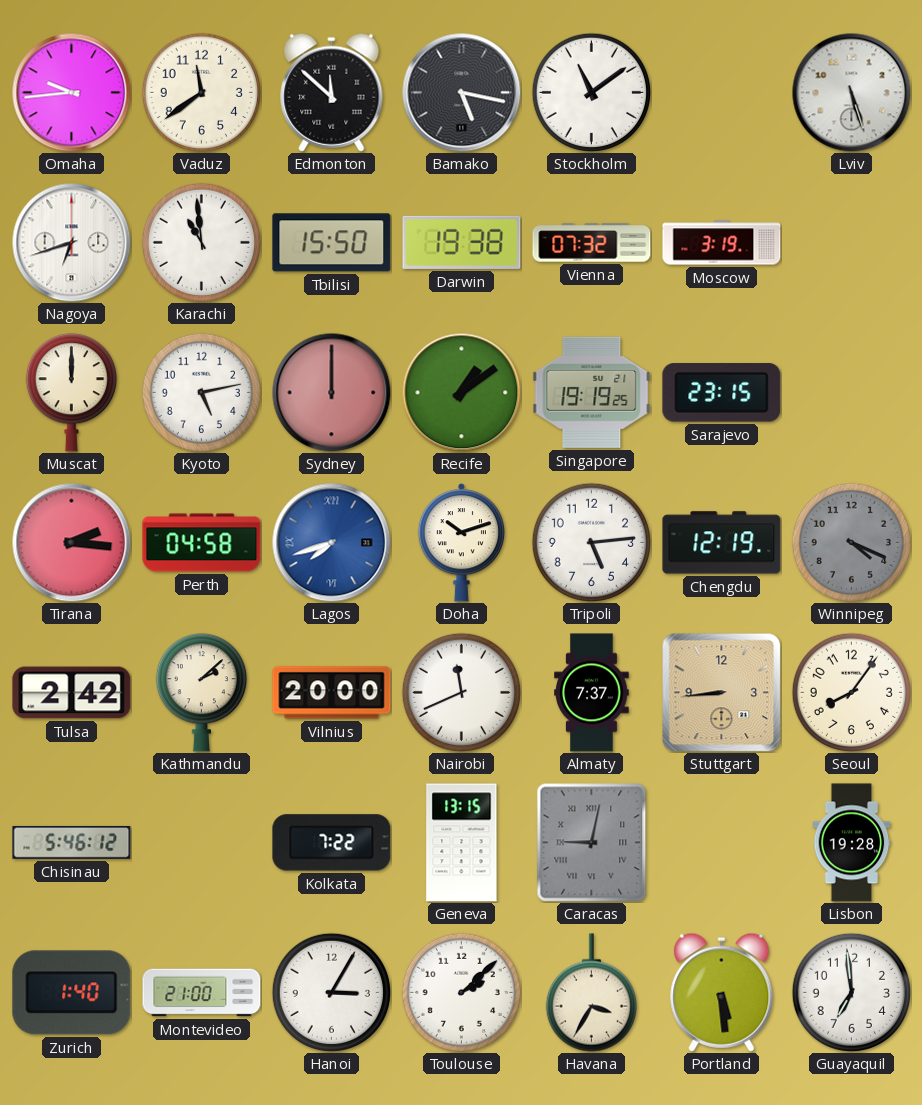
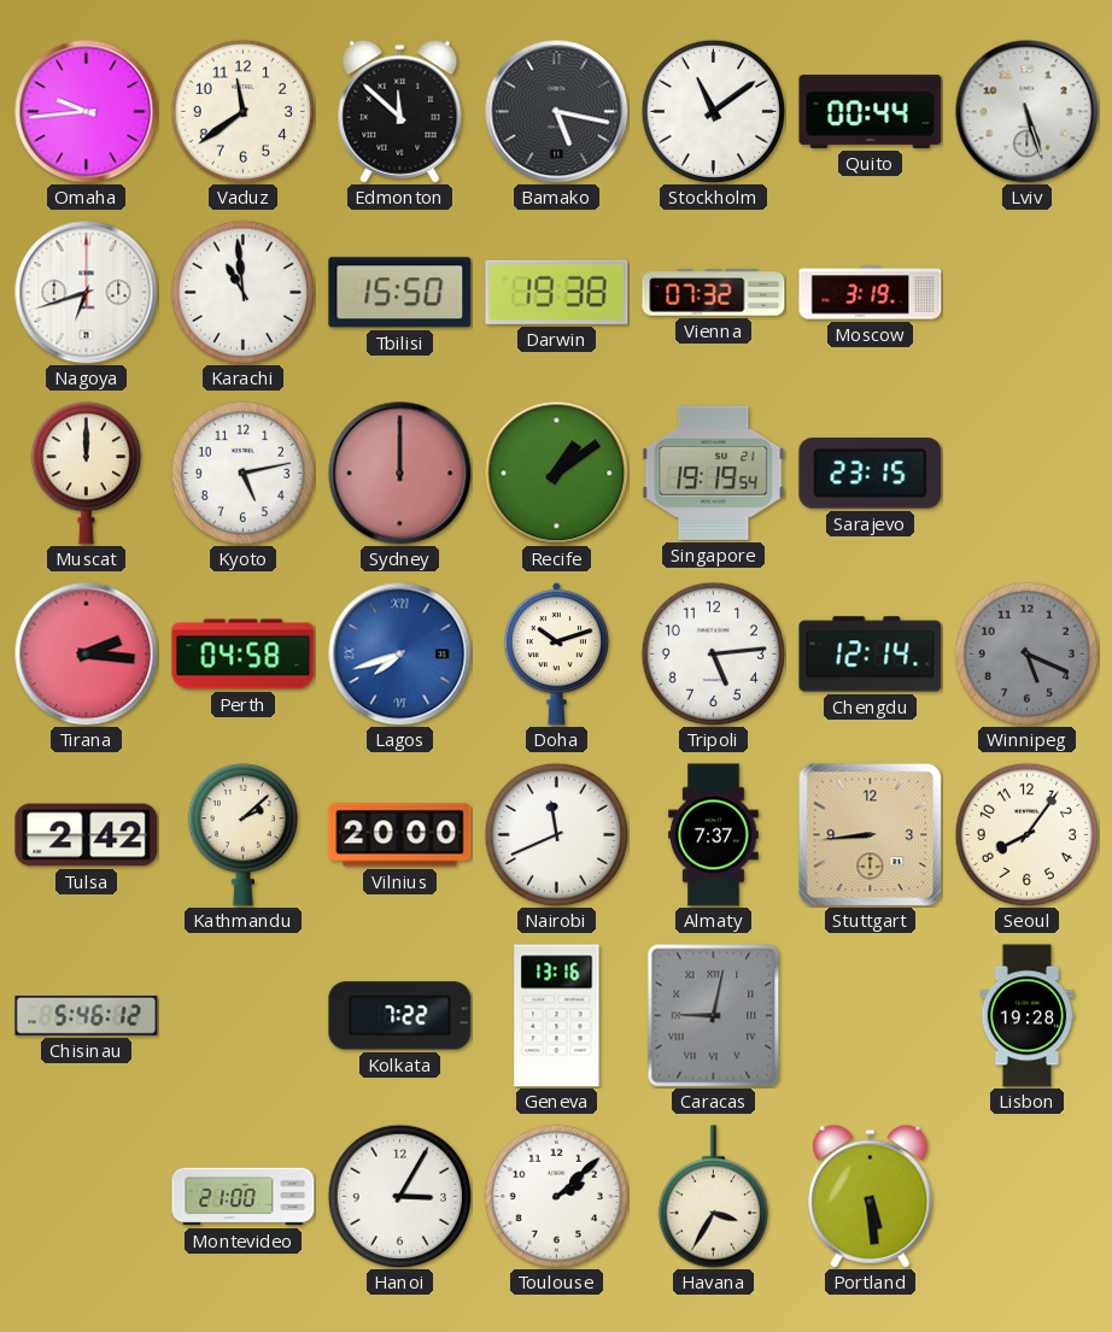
Quito: none -> 00:44 (871, 111)
Singapore: 19:19:25 -> 19:19:54 (714, 473)
Chengdu: 12:19 -> 12:14 (871, 655)
Winnipeg: 4:19 -> 5:19 (1026, 653)
Geneva: 13:15 -> 13:16 (557, 1016)
Zurich: 1:40 -> none (72, 993)
Guayaquil: 6:59 -> none (851, 992)
